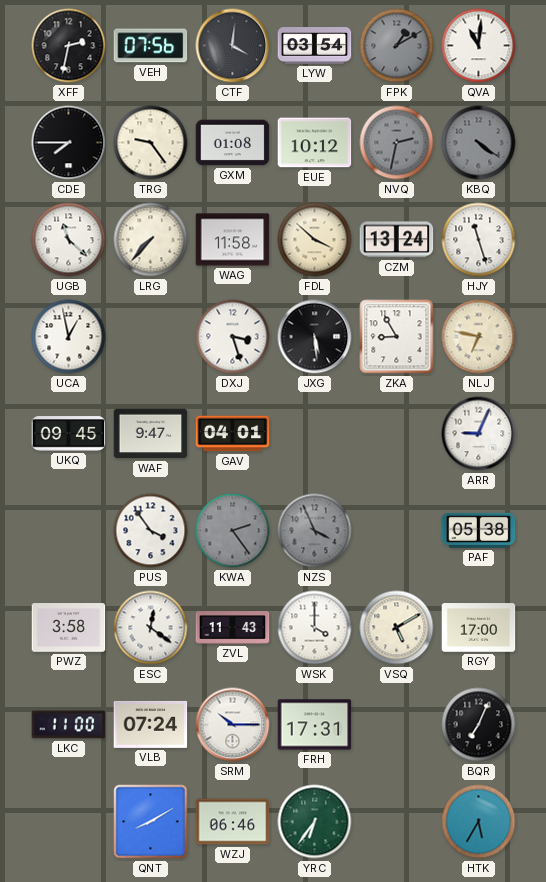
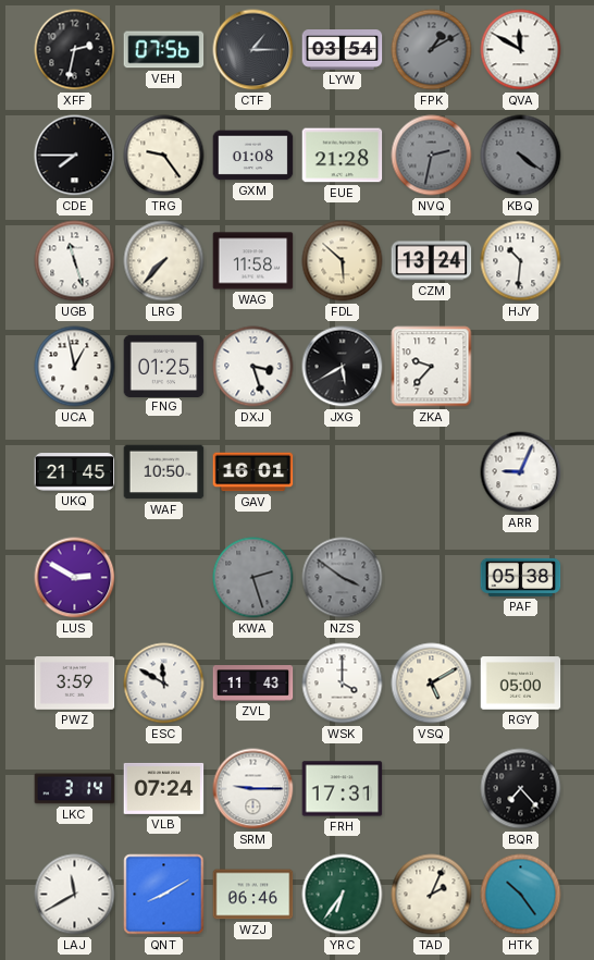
CTF: 4:01 -> 1:15 (253, 50)
QVA: 11:01 -> 11:50 (521, 50)
EUE: 10:12 -> 21:28 (343, 156)
UGB: 11:22 -> 11:27 (75, 261)
FDL: 3:52 -> 5:52 (343, 261)
HJY: 11:27 -> 10:31 (521, 261)
FNG: none -> 01:25 (164, 366)
JXG: 5:29 -> 5:40 (343, 367)
ZKA: 8:55 -> 9:37 (432, 367)
NLJ: 6:47 -> none (479, 337)
UKQ: 09:45 -> 21:45 (75, 472)
WAF: 9:47 -> 10:50 (164, 472)
GAV: 04:01 -> 16:01 (253, 472)
LUS: none -> 2:50 (75, 578)
PUS: 3:54 -> none (151, 531)
KWA: 2:24 -> 2:27 (253, 578)
NZS: 3:56 -> 3:51 (343, 578)
PWZ: 3:58 -> 3:59 (75, 684)
ESC: 12:21 -> 11:50 (164, 684)
RGY: 17:00 -> 05:00 (521, 684)
LKC: 11:00 -> 3:14 (75, 789)
SRM: 10:15 -> 9:15 (253, 789)
BQR: 7:04 -> 7:23 (521, 789)
LAJ: none -> 11:40 (75, 895)
TAD: none -> 2:04 (432, 895)
HTK: 5:35 -> 10:24 (521, 895)
